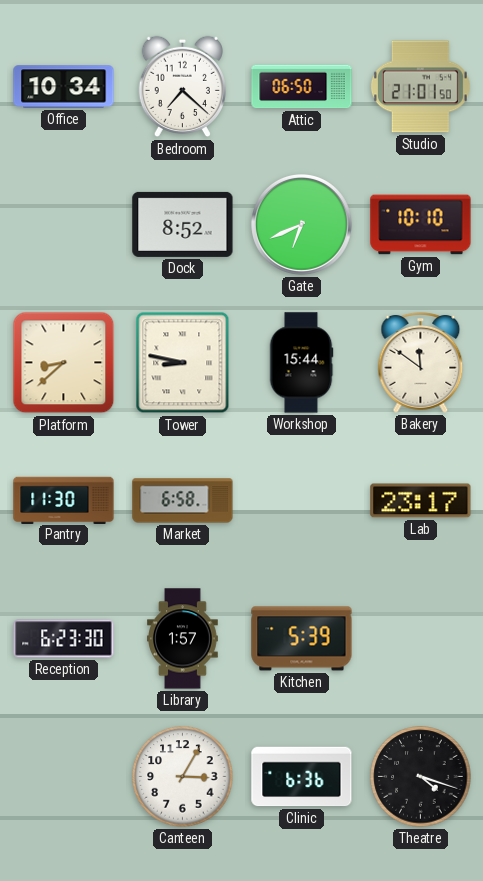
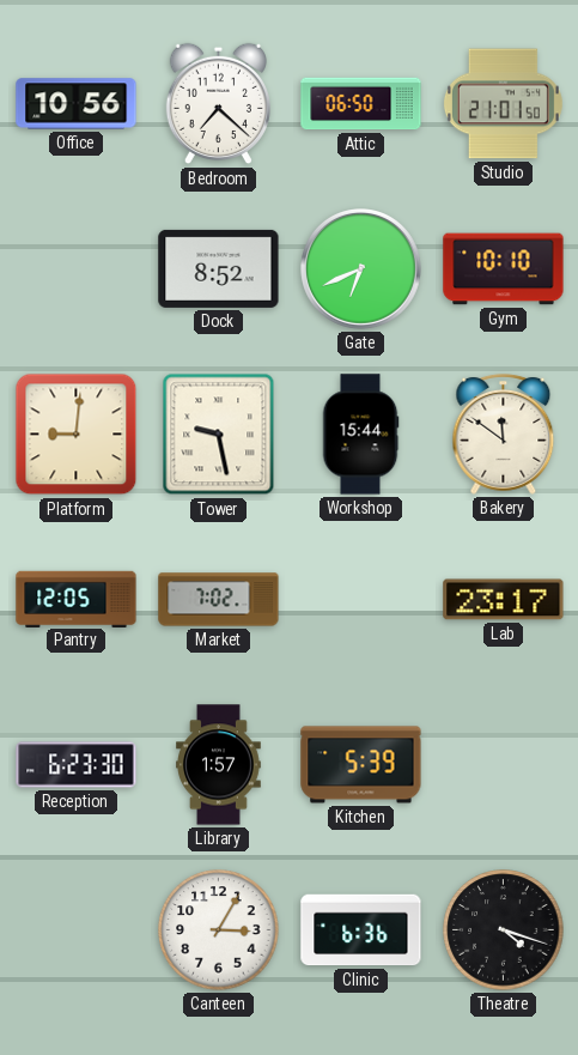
Office: 10:34 -> 10:56 (77, 104)
Platform: 8:38 -> 9:01 (77, 435)
Tower: 8:47 -> 9:28 (219, 435)
Pantry: 11:30 -> 12:05 (77, 599)
Market: 6:58 -> 7:02 (219, 600)
